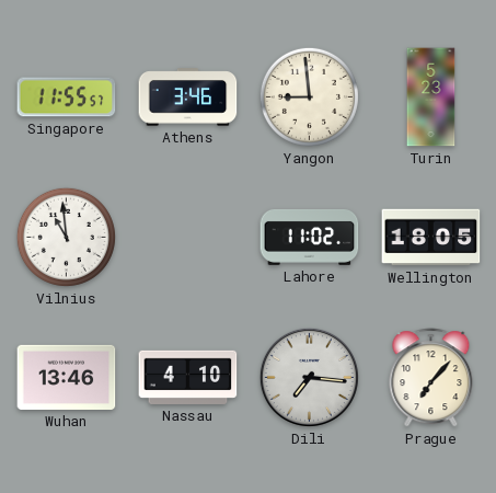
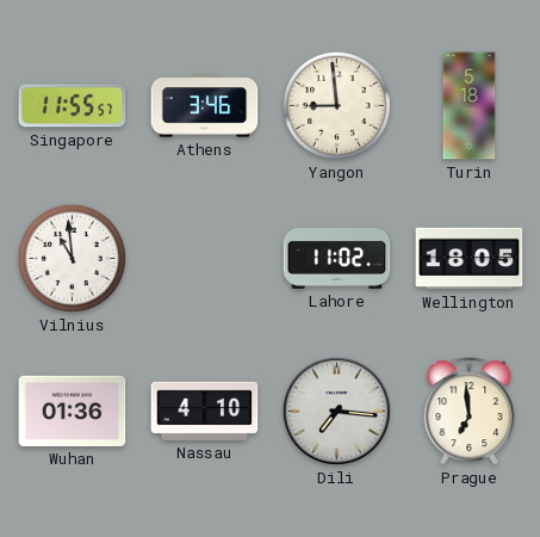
Turin: 5:23 -> 5:18 (470, 106)
Wuhan: 13:46 -> 01:36 (73, 411)
Prague: 7:07 -> 6:59 (470, 412)
